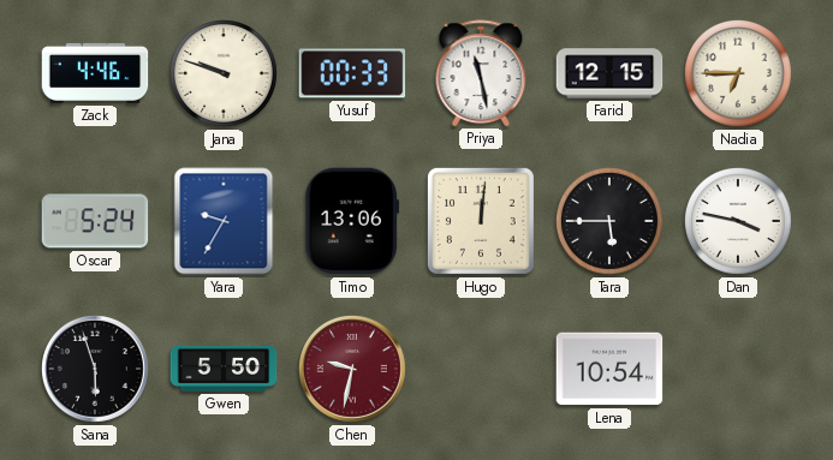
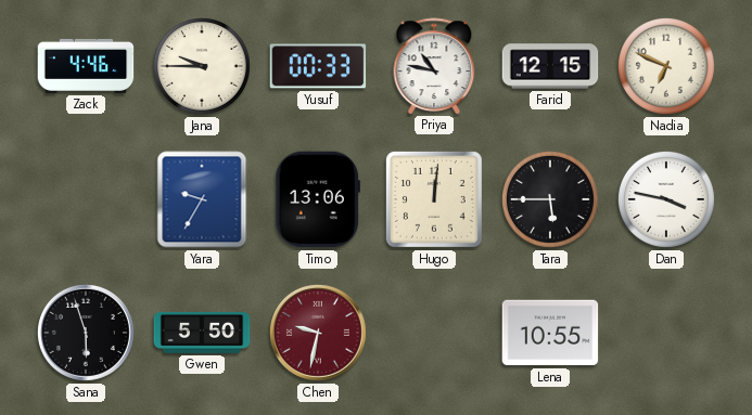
Jana: 9:48 -> 9:45 (202, 66)
Priya: 11:28 -> 10:47 (434, 66)
Nadia: 6:45 -> 6:49 (666, 66)
Oscar: 5:24 -> none (95, 221)
Lena: 10:54 -> 10:55 (550, 333)
